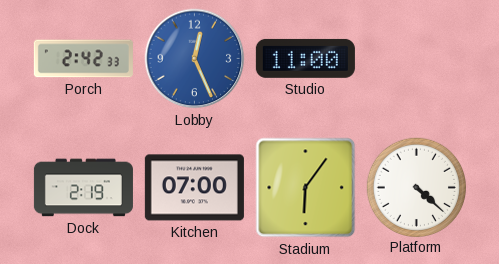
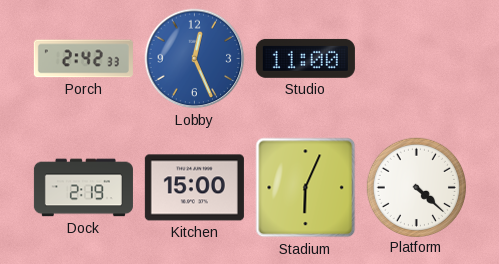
Kitchen: 07:00 -> 15:00 (194, 188)
Stadium: 6:06 -> 6:04 (306, 188)
